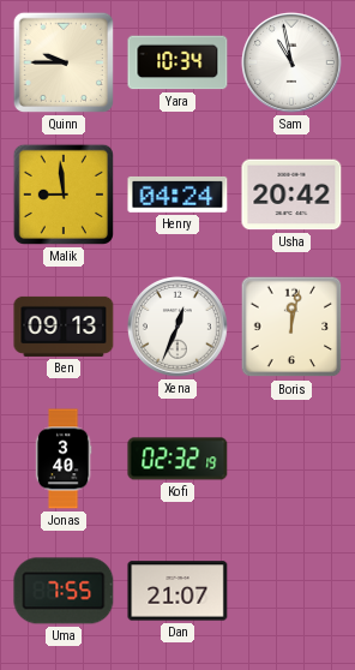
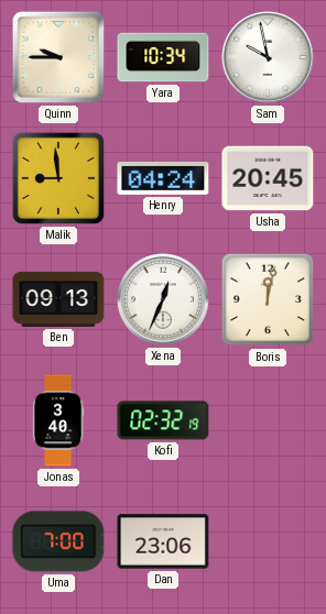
Sam: 10:58 -> 9:58 (268, 57)
Usha: 20:42 -> 20:45 (268, 178)
Uma: 7:55 -> 7:00 (58, 541)
Dan: 21:07 -> 23:06 (163, 541)
